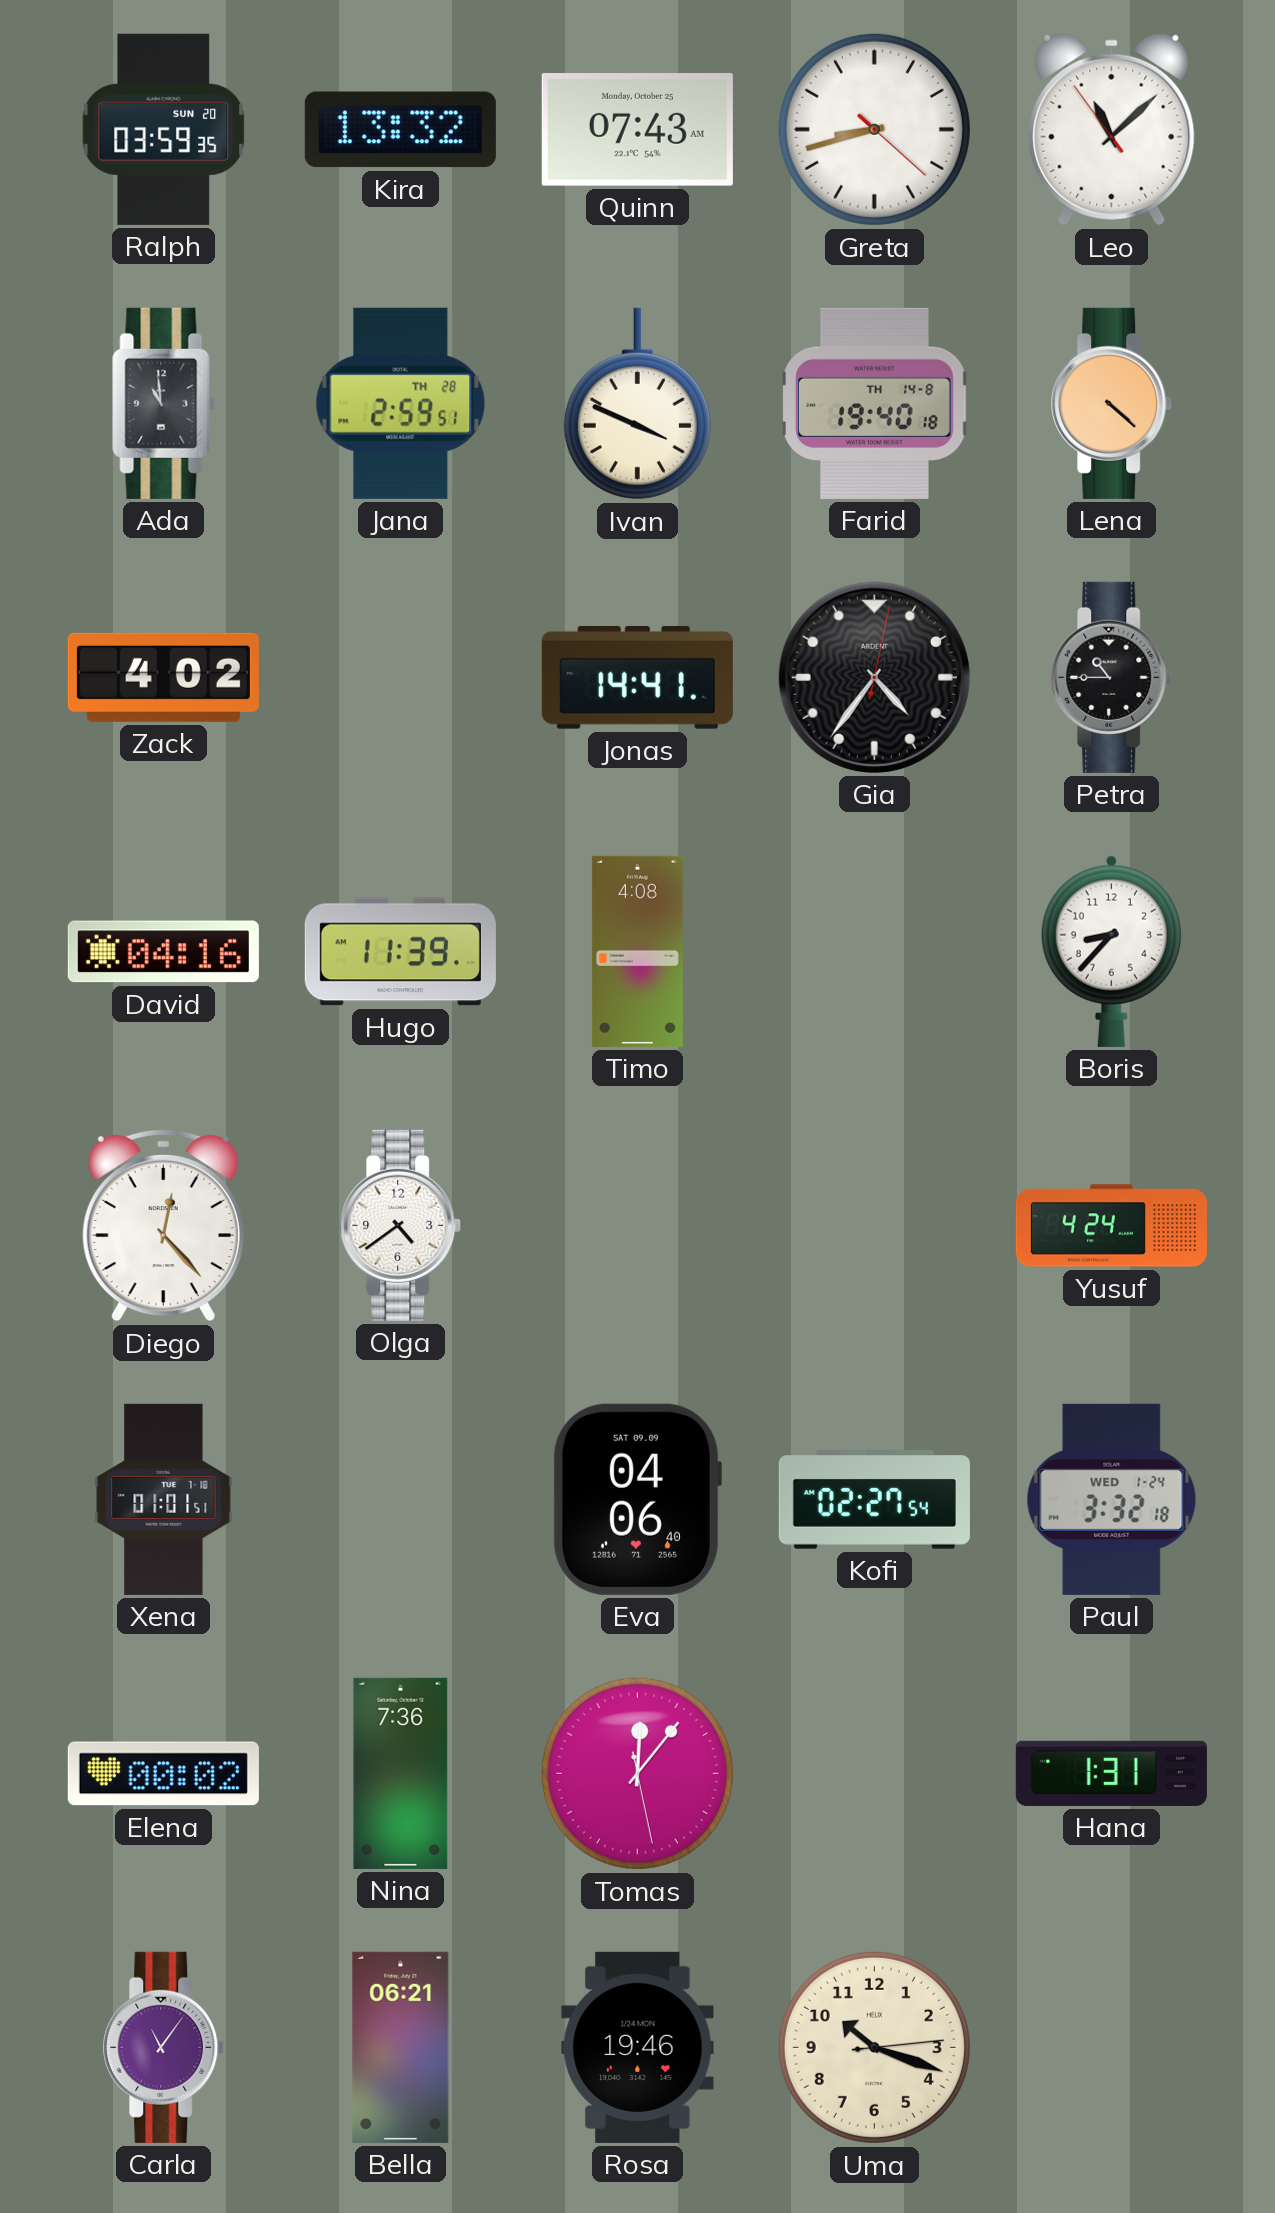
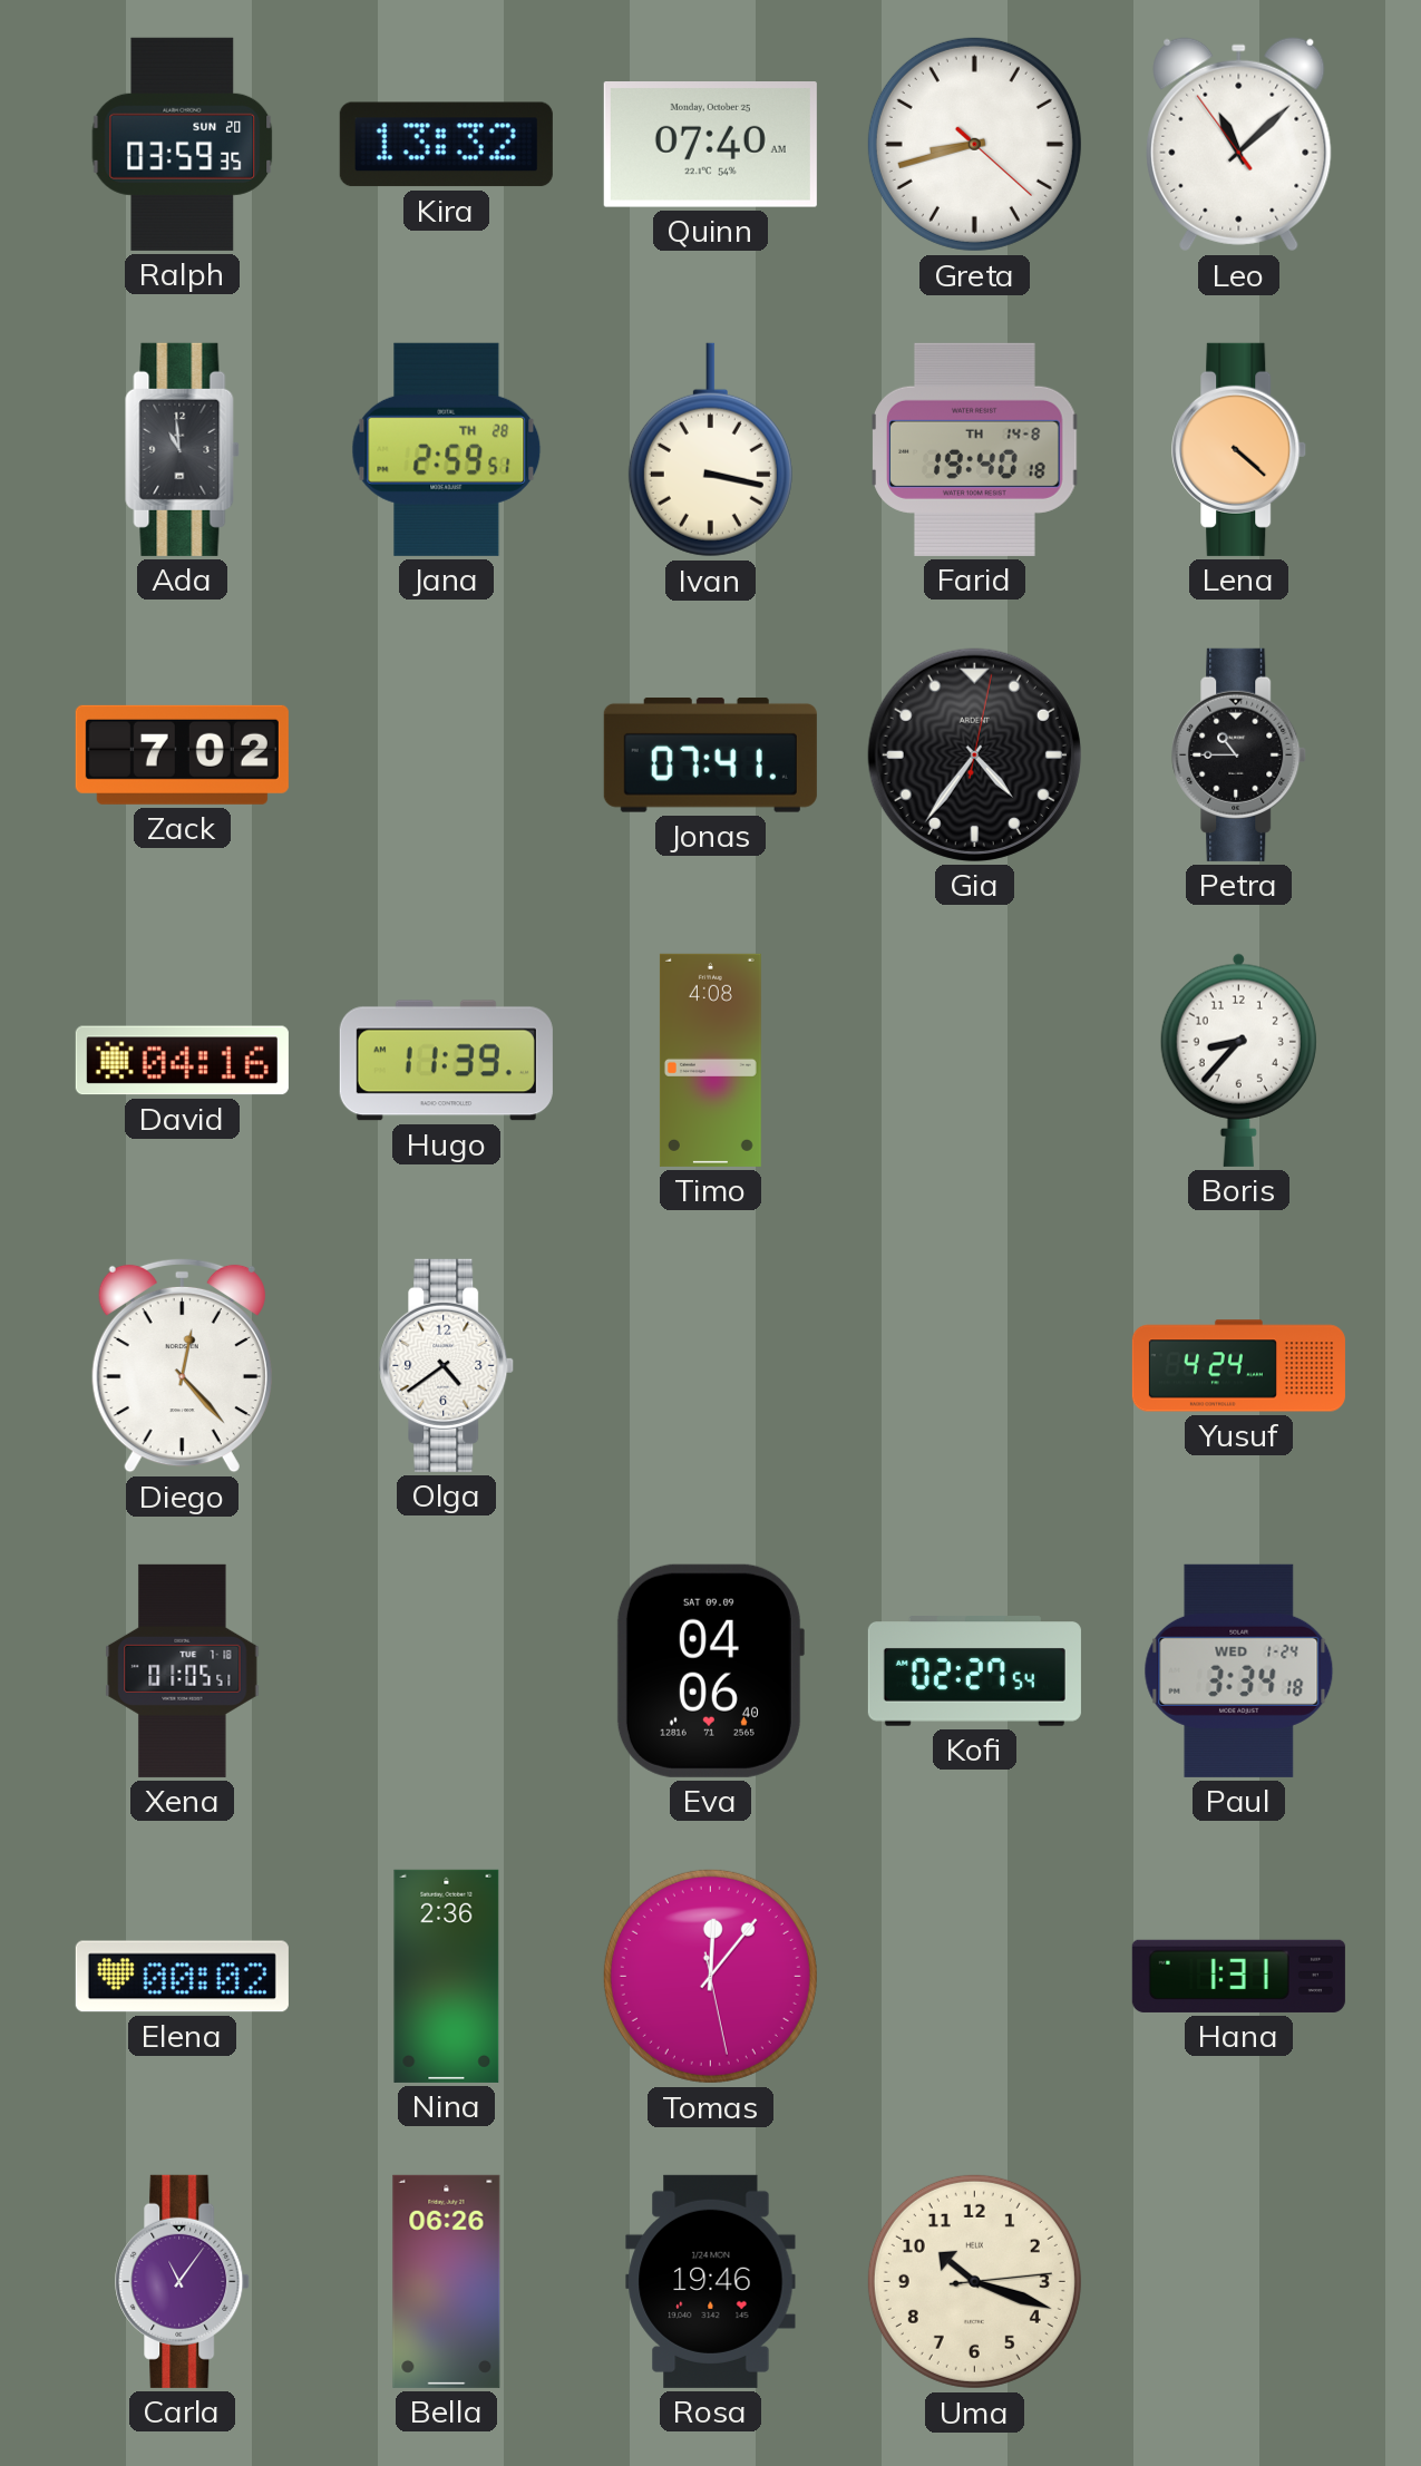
Quinn: 07:43 -> 07:40 (710, 145)
Ivan: 3:49 -> 3:17 (710, 450)
Zack: 4:02 -> 7:02 (182, 754)
Jonas: 14:41 -> 07:41 (710, 754)
Xena: 01:01 -> 01:05 (183, 1670)
Paul: 3:32 -> 3:34 (1239, 1670)
Nina: 7:36 -> 2:36 (447, 1976)
Bella: 06:21 -> 06:26 (447, 2281)
